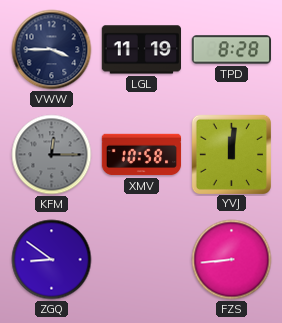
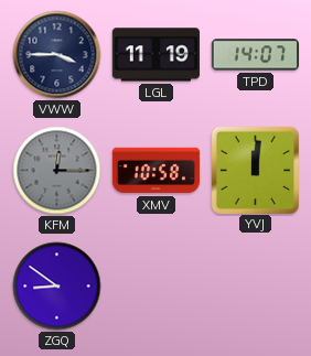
TPD: 8:28 -> 14:07 (256, 55)
FZS: 8:44 -> none (232, 260)
